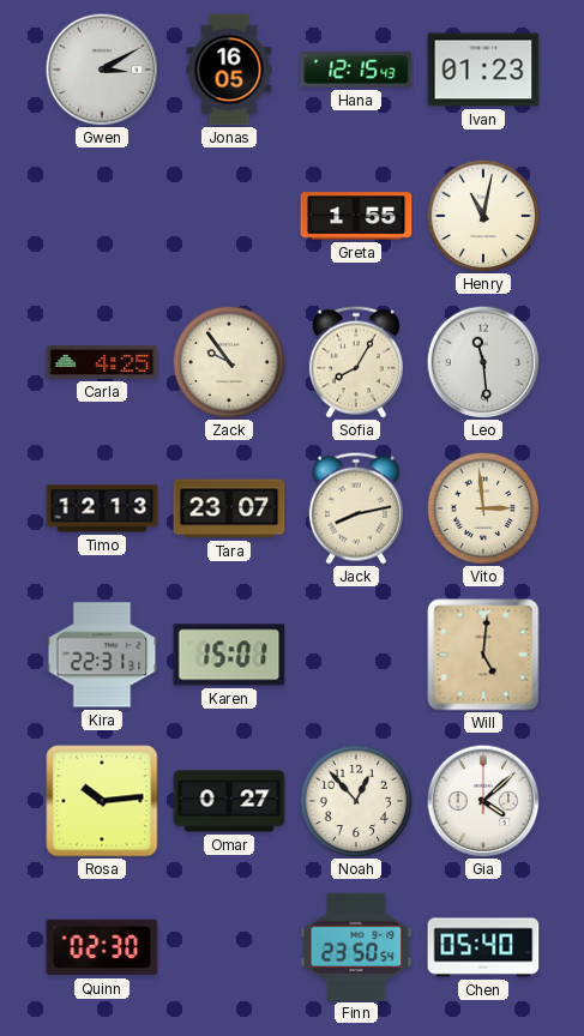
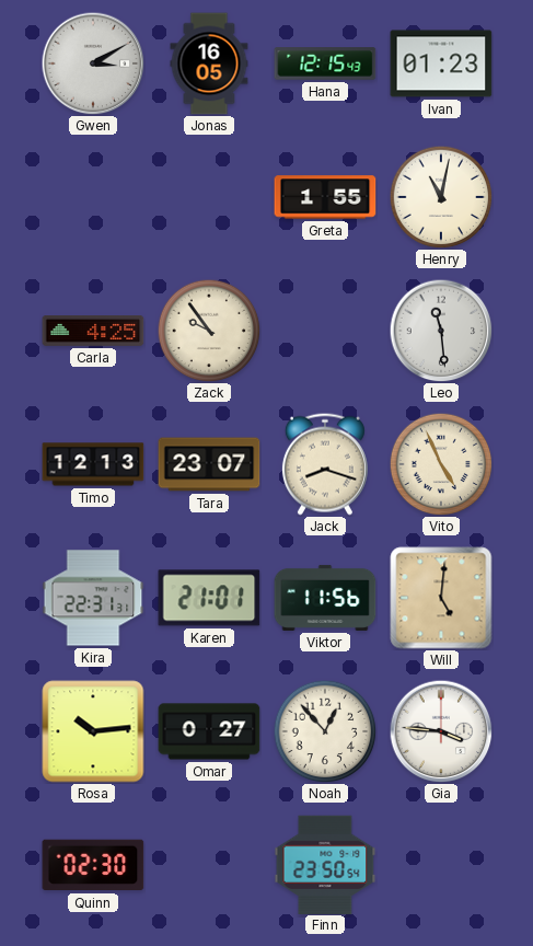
Sofia: 8:05 -> none (356, 362)
Jack: 8:13 -> 8:18 (325, 464)
Vito: 2:59 -> 4:56 (441, 464)
Karen: 15:01 -> 21:01 (209, 598)
Viktor: none -> 11:56 (325, 598)
Gia: 4:08 -> 3:46 (441, 731)
Chen: 05:40 -> none (483, 947)
